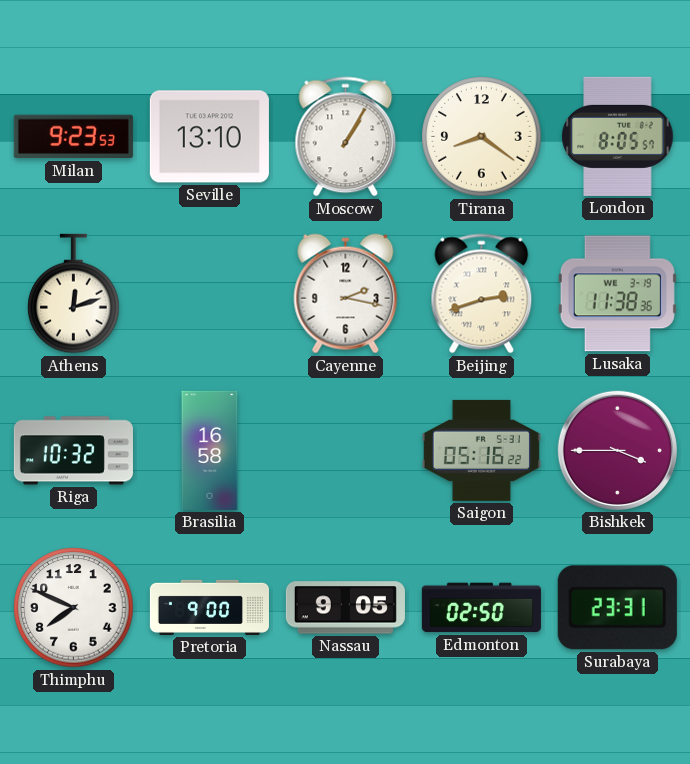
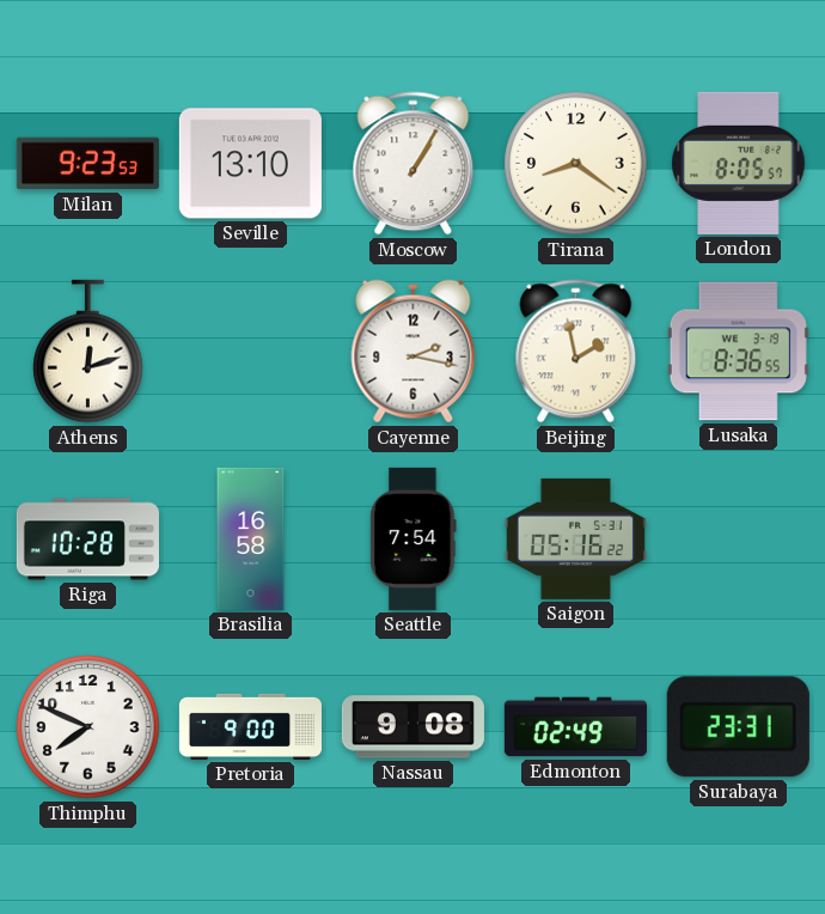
Beijing: 2:42 -> 1:58 (576, 352)
Lusaka: 11:38 -> 8:36 (738, 352)
Riga: 10:32 -> 10:28 (87, 540)
Seattle: none -> 7:54 (414, 538)
Bishkek: 3:45 -> none (617, 450)
Nassau: 9:05 -> 9:08 (412, 727)
Edmonton: 02:50 -> 02:49 (575, 727)
